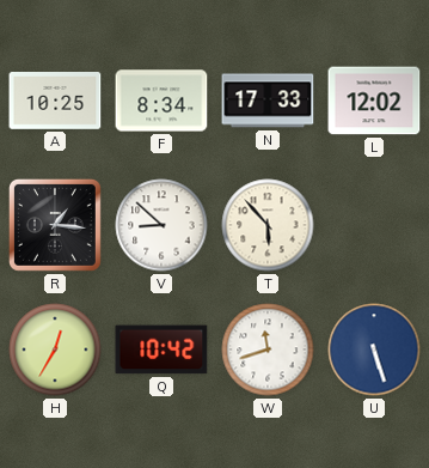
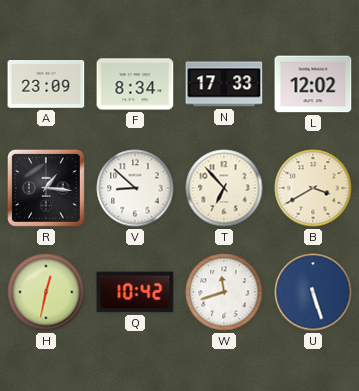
A: 10:25 -> 23:09 (46, 85)
T: 5:53 -> 6:53 (224, 188)
B: none -> 3:40 (313, 188)
H: 12:35 -> 12:32 (46, 292)
